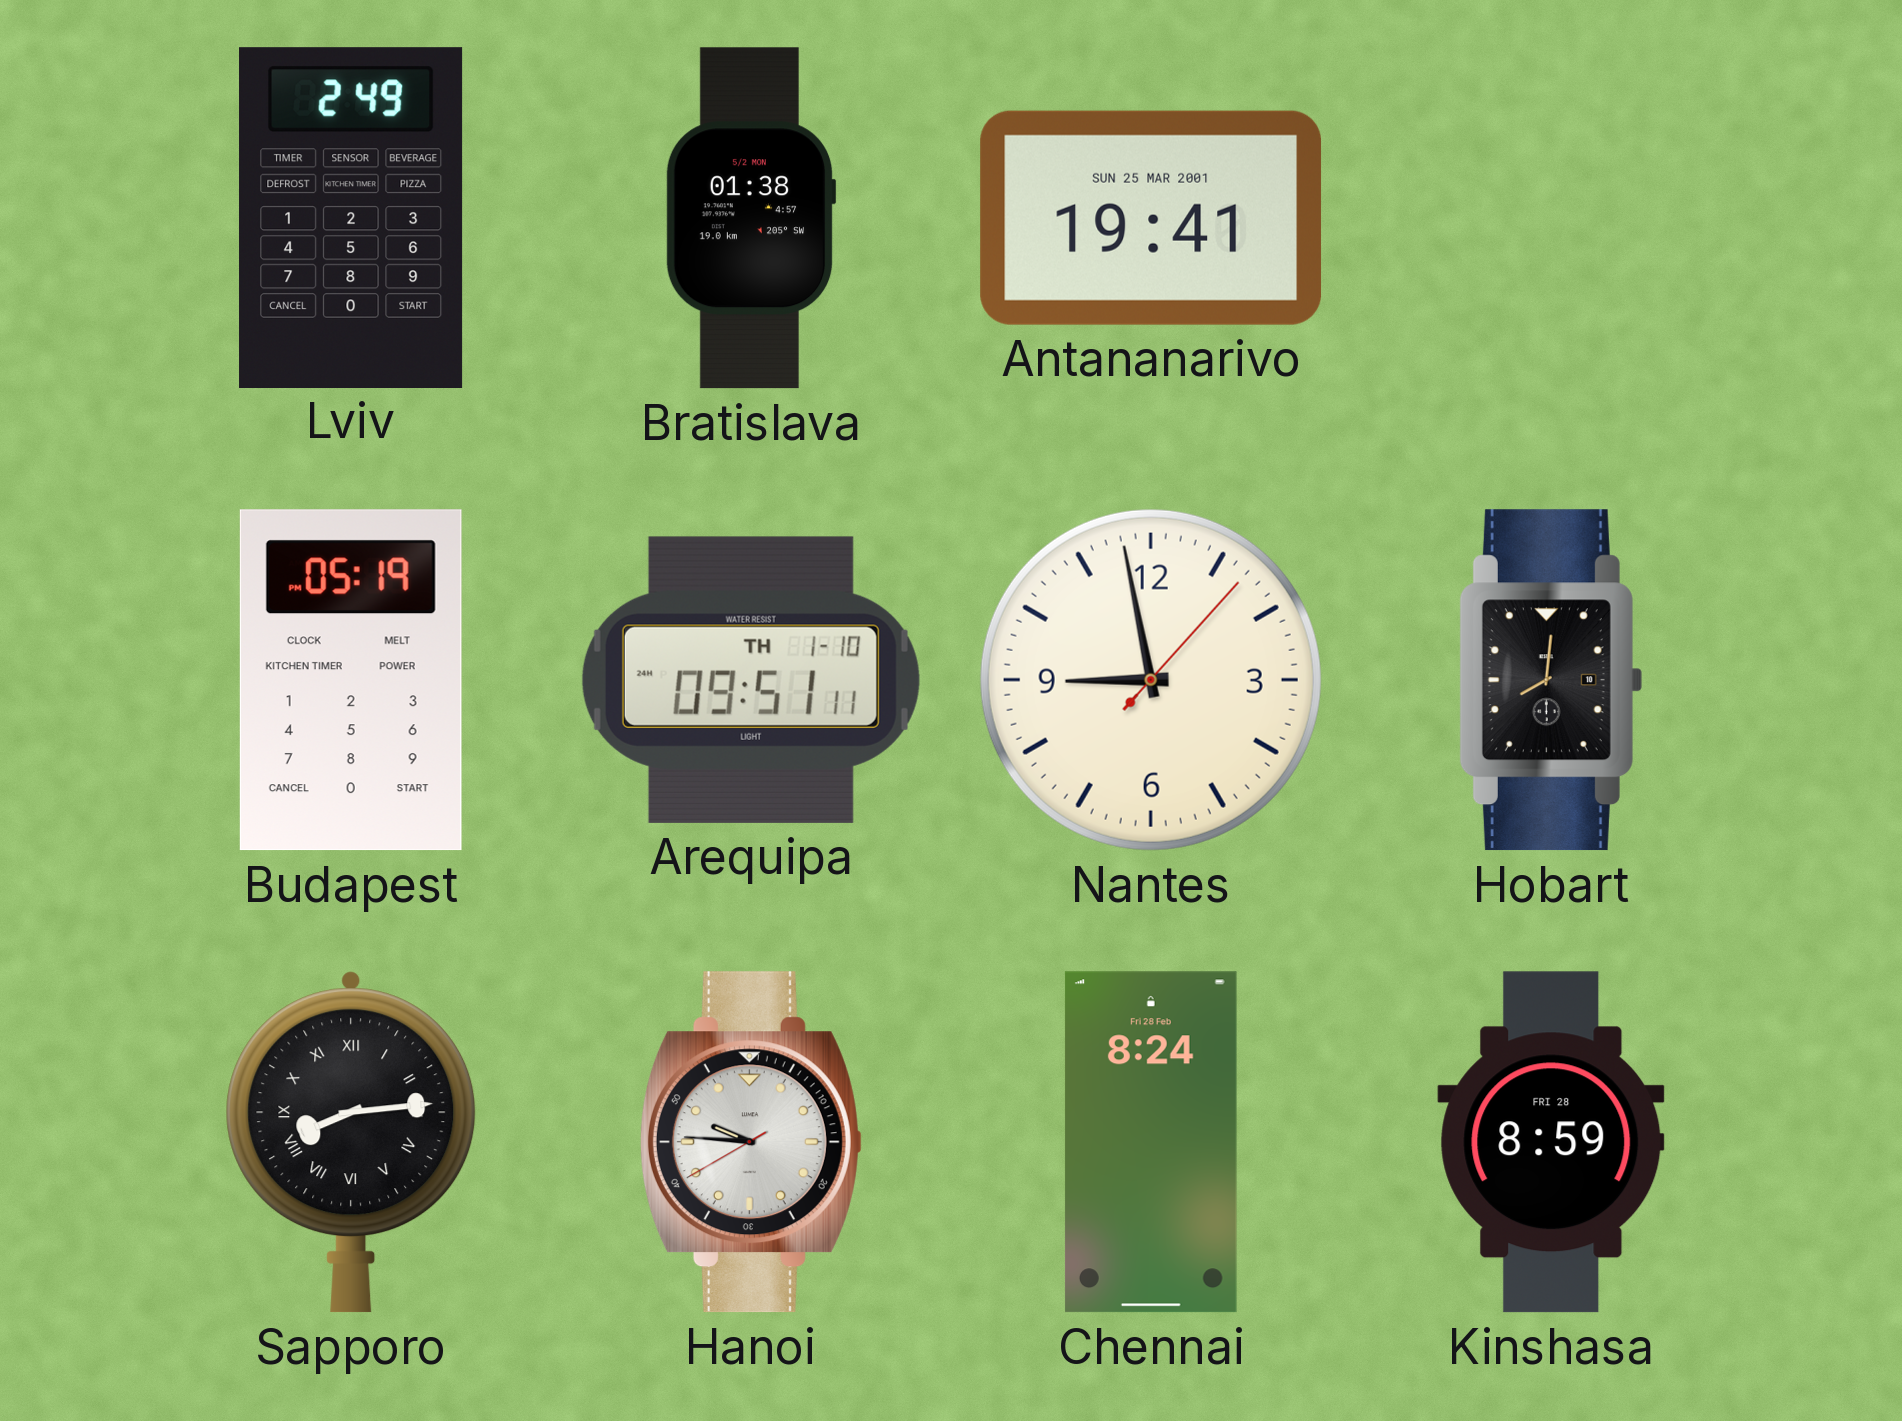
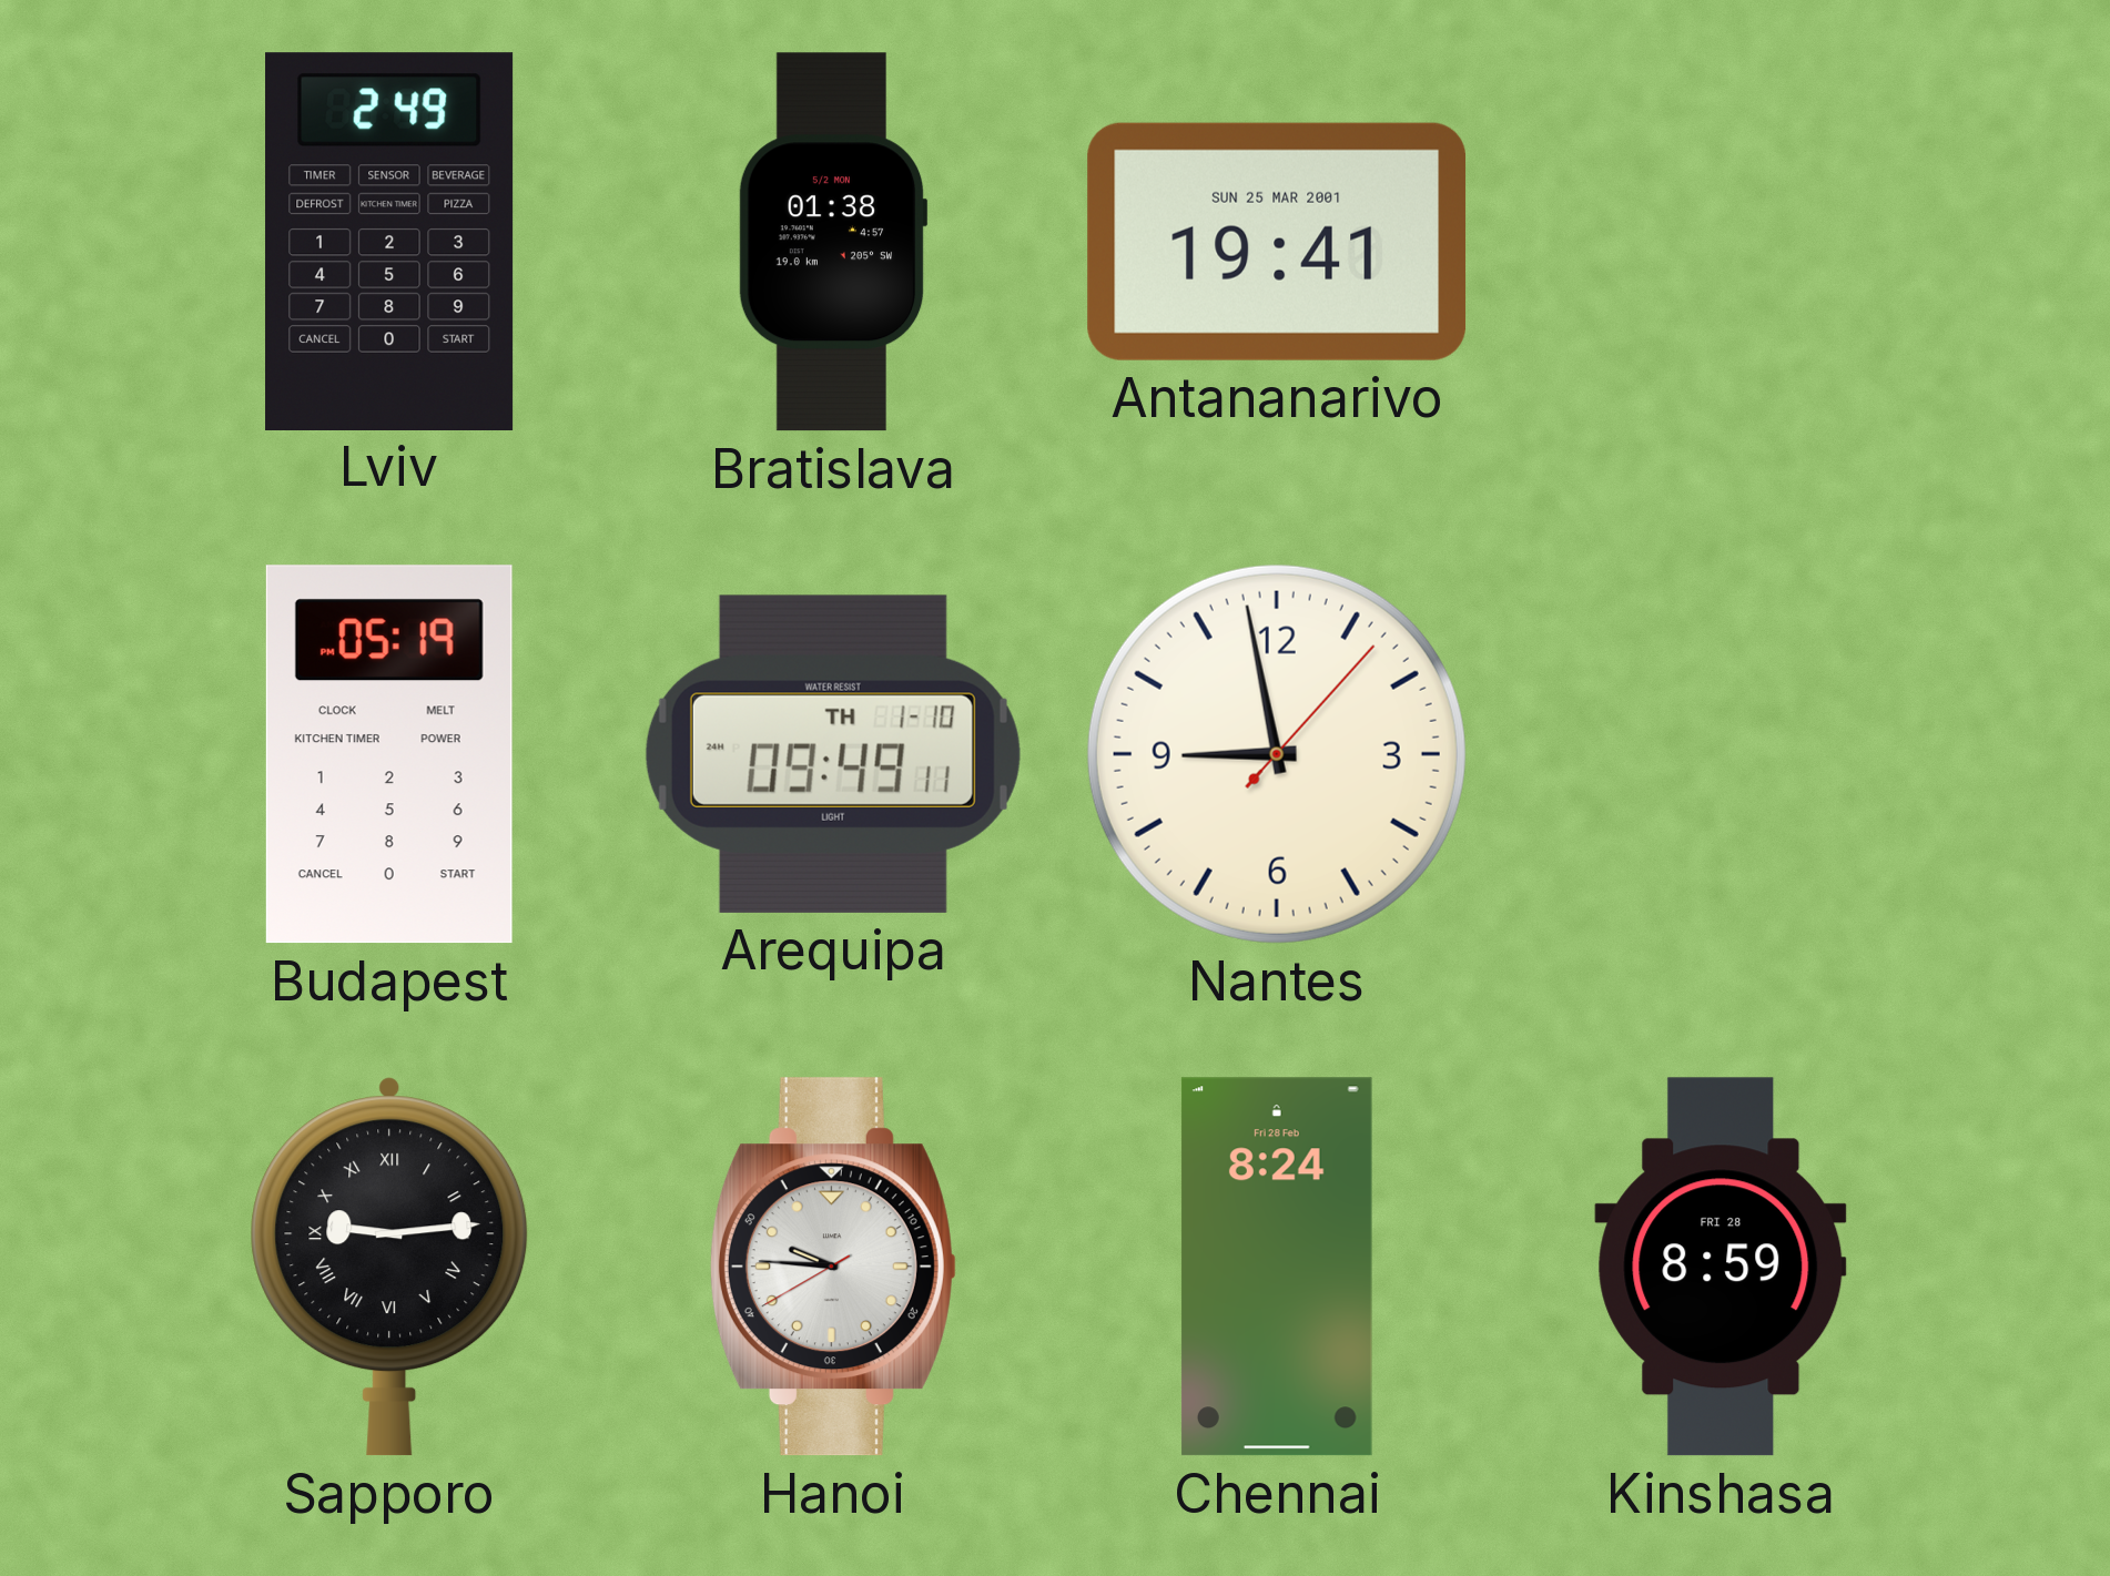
Arequipa: 09:51 -> 09:49 (833, 754)
Hobart: 8:01 -> none (1550, 680)
Sapporo: 8:14 -> 9:14 (389, 1267)
